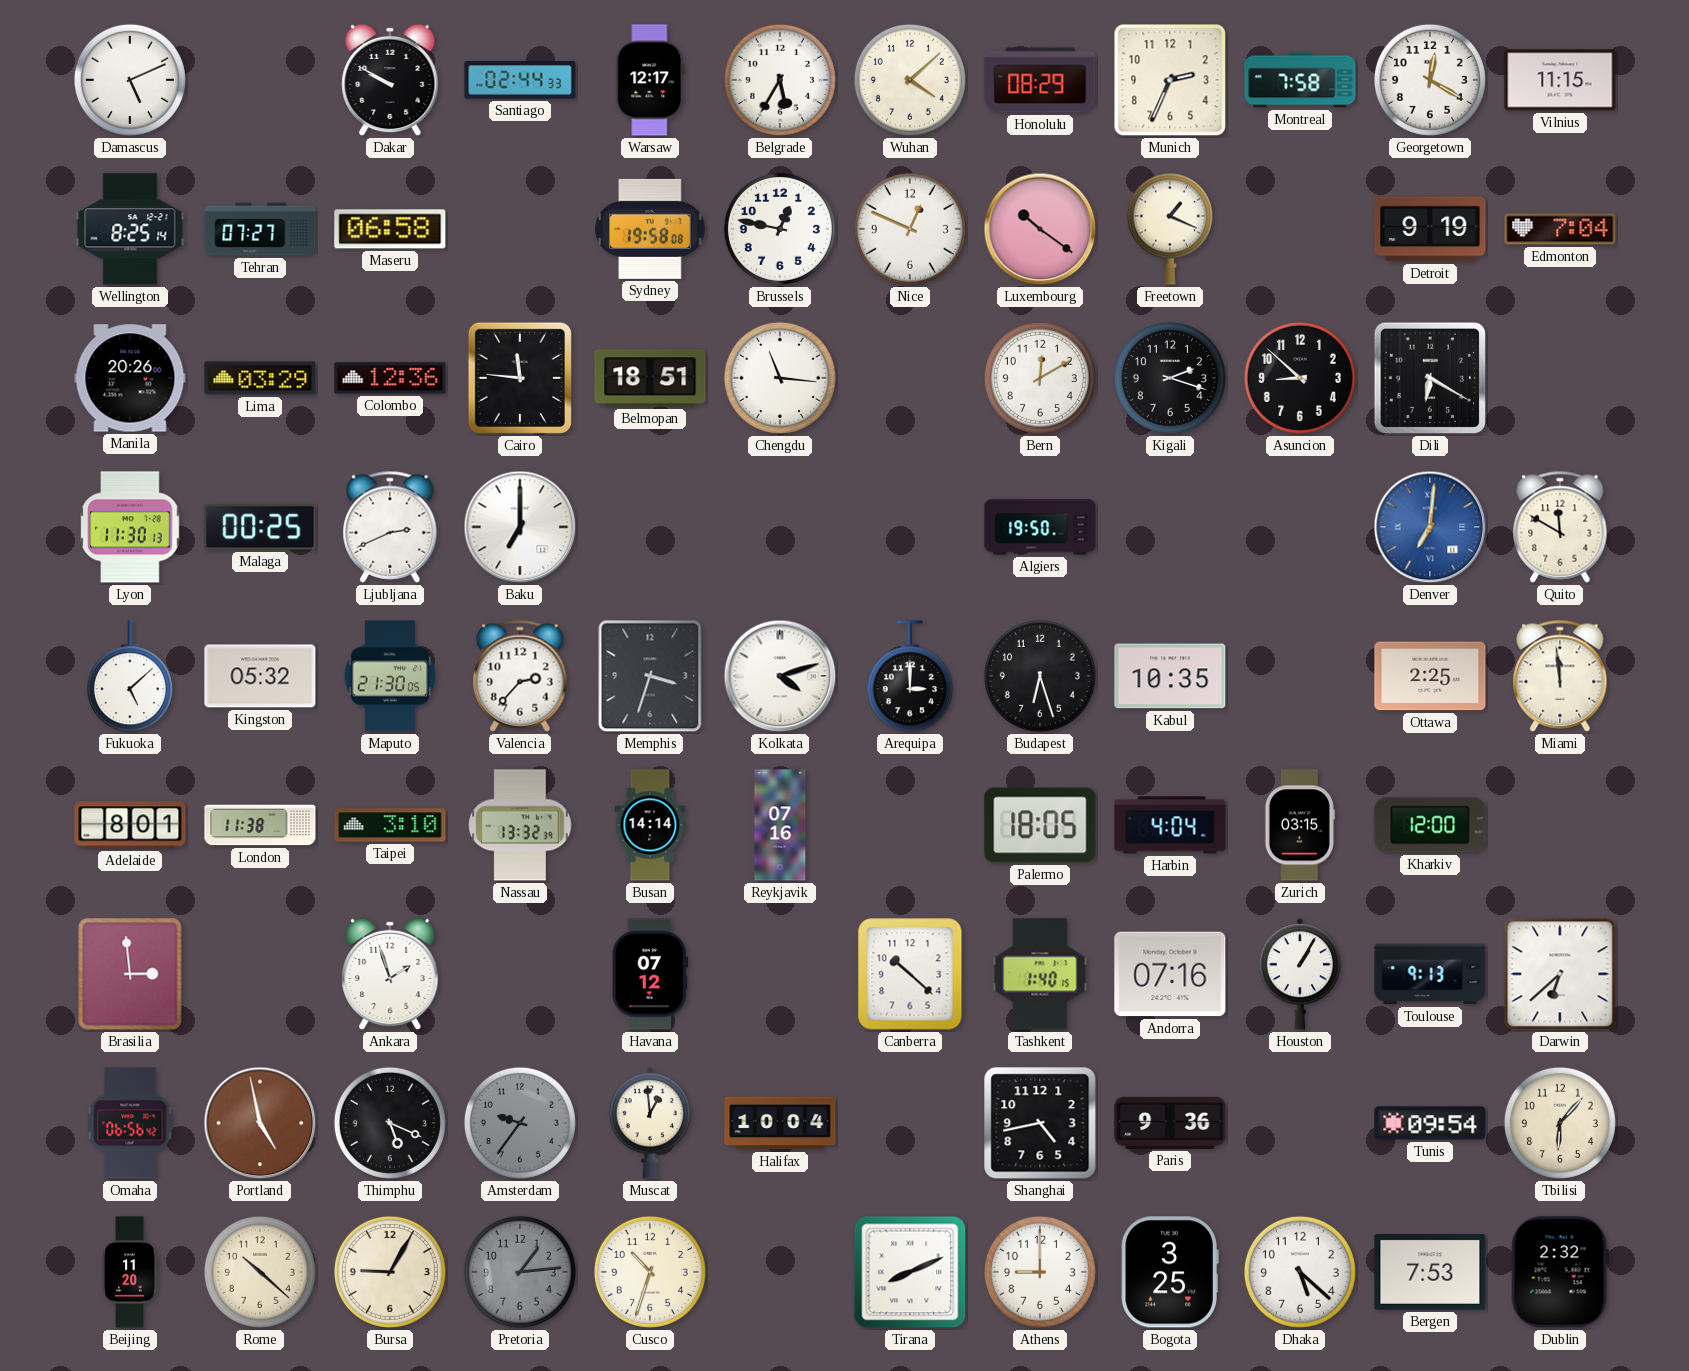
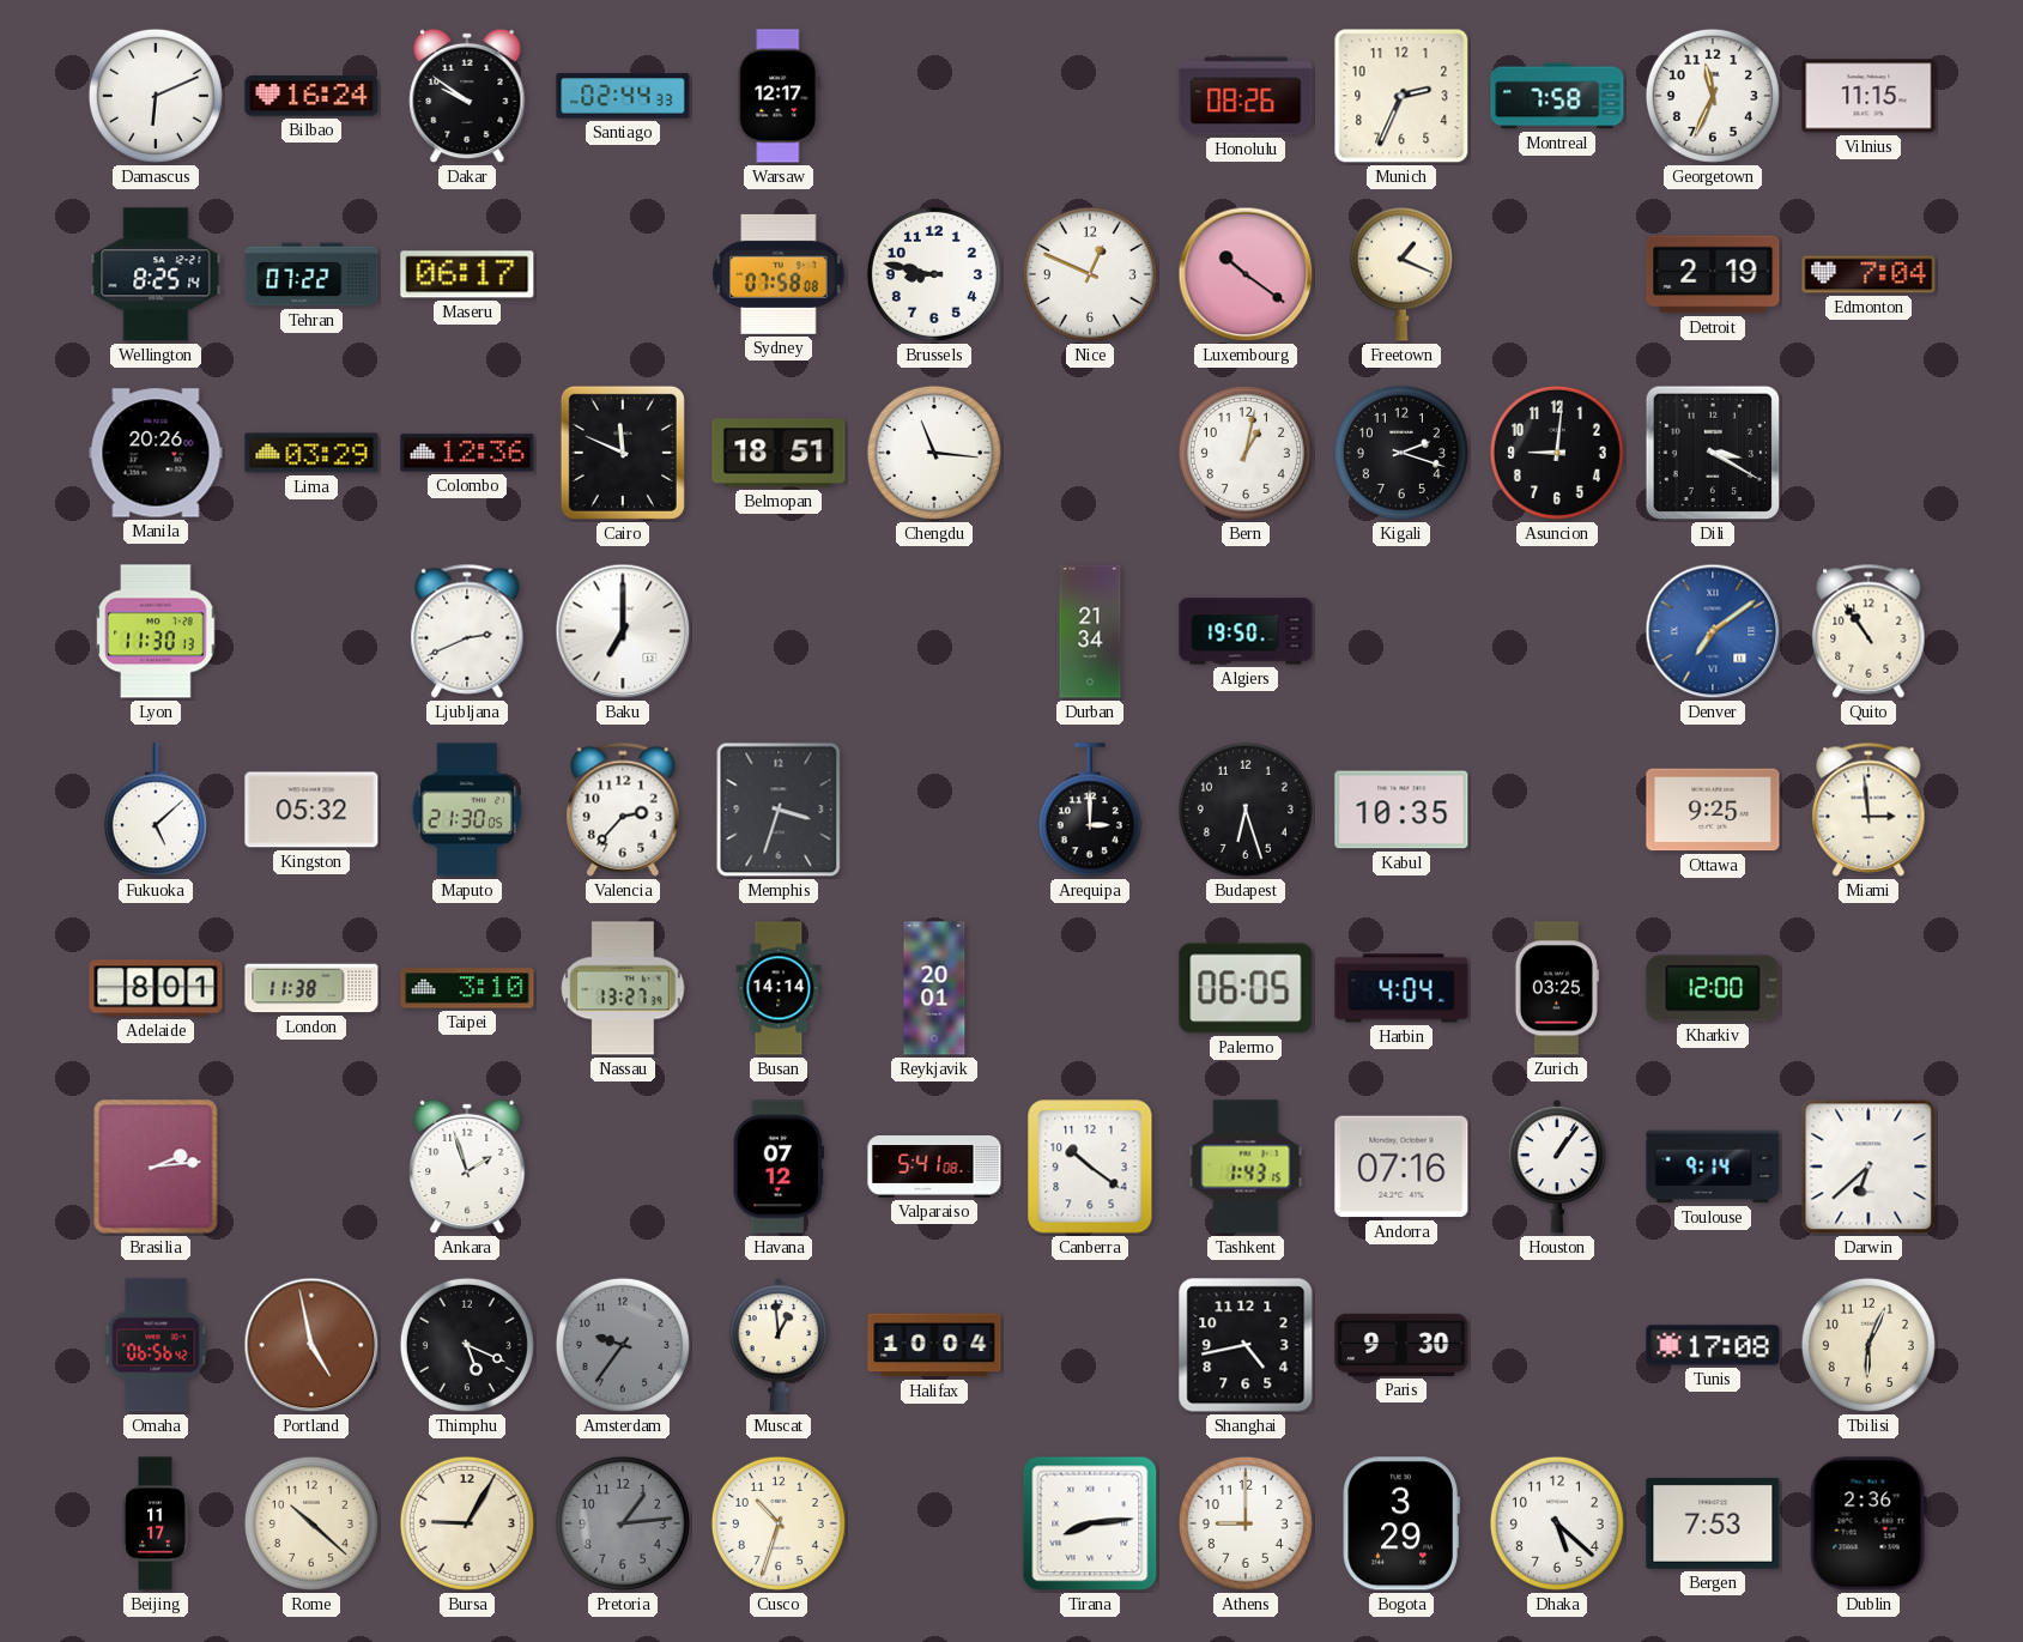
Damascus: 5:11 -> 6:11 (156, 96)
Bilbao: none -> 16:24 (311, 96)
Dakar: 9:50 -> 9:51 (467, 96)
Belgrade: 5:35 -> none (780, 80)
Wuhan: 4:08 -> none (910, 80)
Honolulu: 08:29 -> 08:26 (1246, 96)
Georgetown: 12:20 -> 11:34 (1713, 96)
Tehran: 07:27 -> 07:22 (311, 274)
Maseru: 06:58 -> 06:17 (467, 274)
Sydney: 19:58 -> 07:58 (779, 274)
Brussels: 12:47 -> 8:47 (934, 274)
Detroit: 9:19 -> 2:19 (1713, 274)
Cairo: 11:46 -> 11:49 (623, 453)
Bern: 12:10 -> 1:02 (1246, 453)
Asuncion: 8:52 -> 9:01 (1557, 453)
Dili: 6:20 -> 3:20 (1713, 453)
Malaga: 00:25 -> none (260, 527)
Durban: none -> 21:34 (1090, 631)
Denver: 7:01 -> 7:09 (1713, 631)
Quito: 11:50 -> 10:54 (1868, 631)
Kolkata: 4:12 -> none (780, 676)
Ottawa: 2:25 -> 9:25 (1713, 810)
Miami: 11:59 -> 2:59 (1868, 810)
Nassau: 13:32 -> 13:27 (623, 988)
Reykjavik: 07:16 -> 20:01 (934, 988)
Palermo: 18:05 -> 06:05 (1246, 988)
Zurich: 03:15 -> 03:25 (1557, 988)
Brasilia: 2:59 -> 2:14 (156, 1167)
Valparaiso: none -> 5:41 (934, 1168)
Canberra: 10:22 -> 10:21 (1090, 1167)
Tashkent: 1:40 -> 1:43 (1246, 1167)
Houston: 1:05 -> 1:06 (1557, 1167)
Toulouse: 9:13 -> 9:14 (1713, 1167)
Paris: 9:36 -> 9:30 (1401, 1345)
Tunis: 09:54 -> 17:08 (1713, 1345)
Tbilisi: 6:07 -> 6:04 (1868, 1345)
Beijing: 11:20 -> 11:17 (156, 1523)
Tirana: 8:11 -> 8:14 (1090, 1523)
Bogota: 3:25 -> 3:29 (1401, 1523)
Dublin: 2:32 -> 2:36 (1868, 1523)
